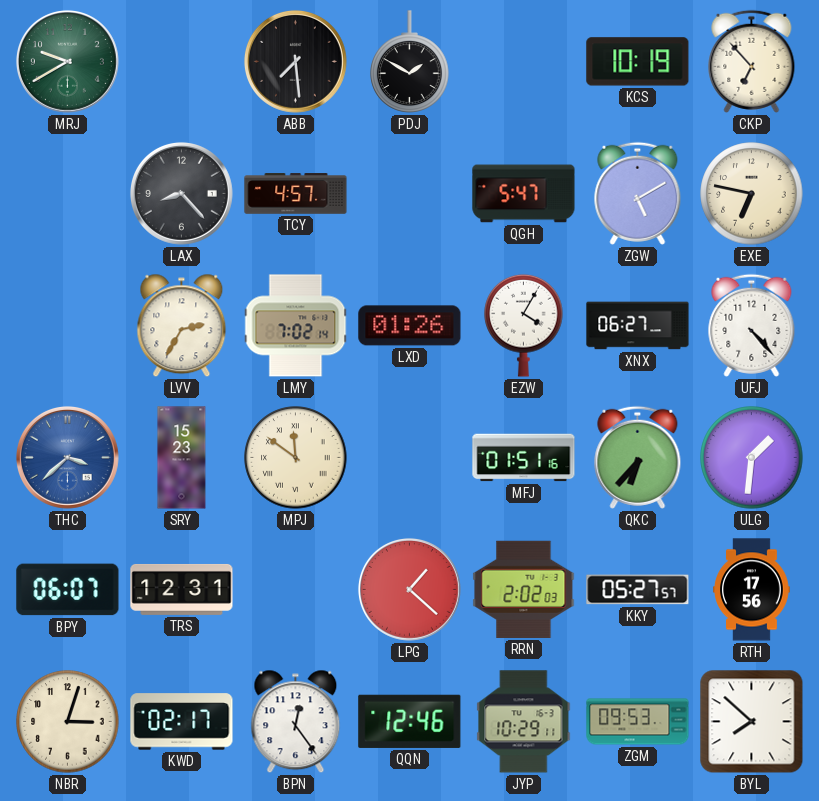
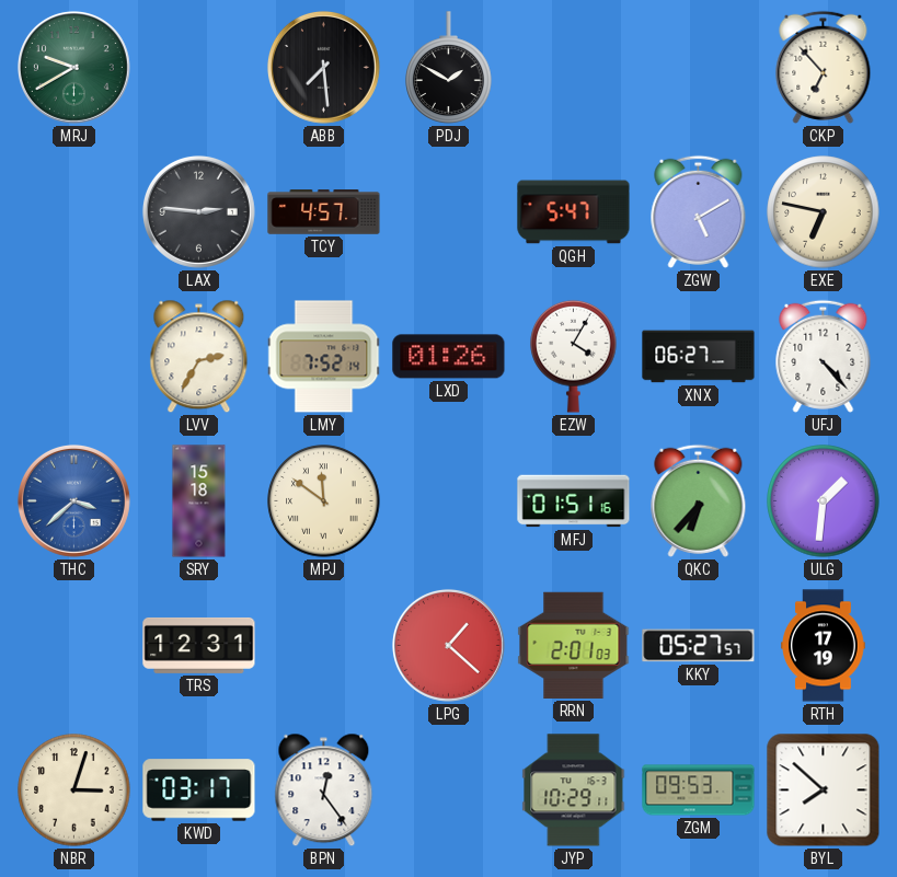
KCS: 10:19 -> none (638, 62)
LAX: 8:23 -> 2:46 (198, 211)
LMY: 7:02 -> 7:52 (324, 357)
SRY: 15:23 -> 15:18 (199, 501)
BPY: 06:07 -> none (68, 590)
RRN: 2:02 -> 2:01 (574, 645)
RTH: 17:56 -> 17:19 (824, 646)
KWD: 02:17 -> 03:17 (199, 791)
QQN: 12:46 -> none (410, 721)
